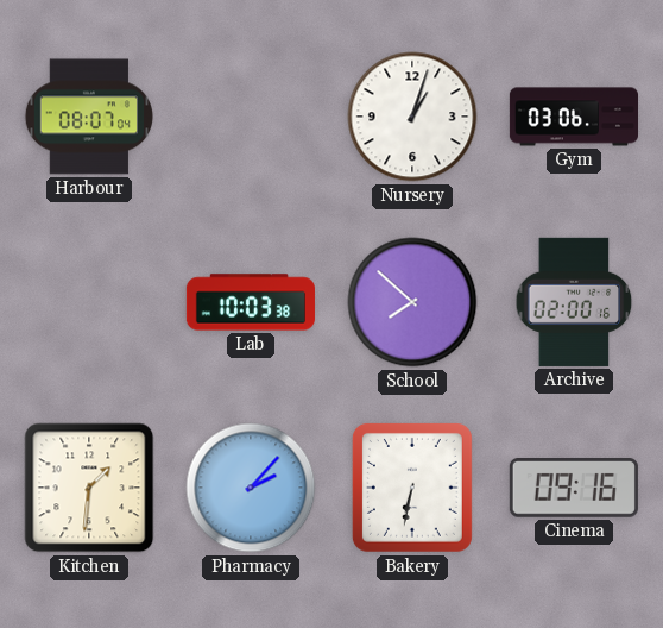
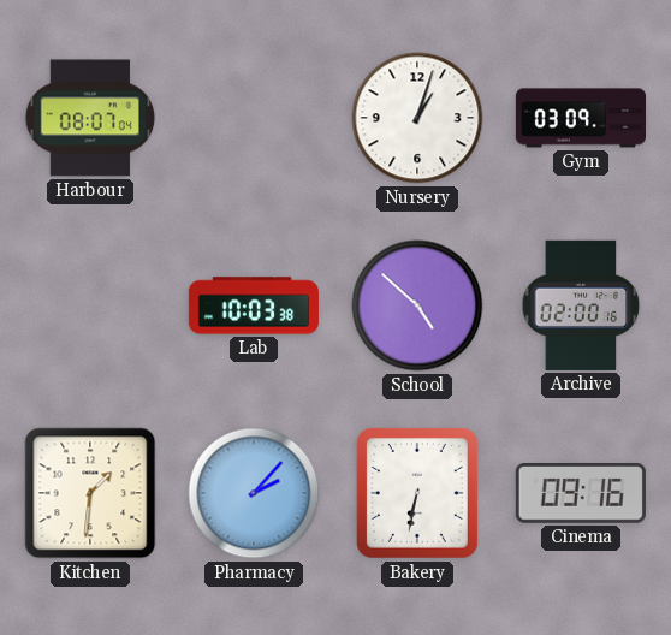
Gym: 03:06 -> 03:09 (580, 118)
School: 7:52 -> 4:52 (417, 305)
